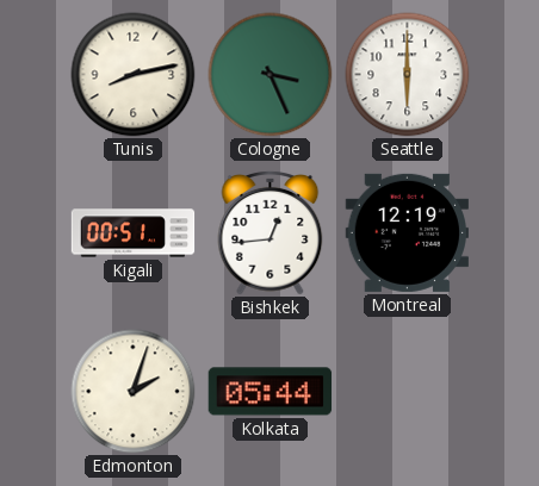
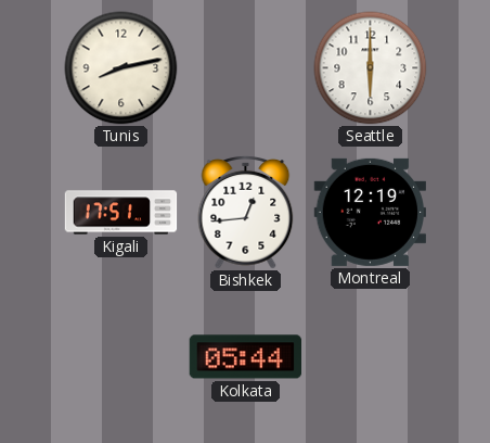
Cologne: 3:26 -> none (271, 75)
Kigali: 00:51 -> 17:51 (121, 213)
Edmonton: 2:03 -> none (134, 392)
